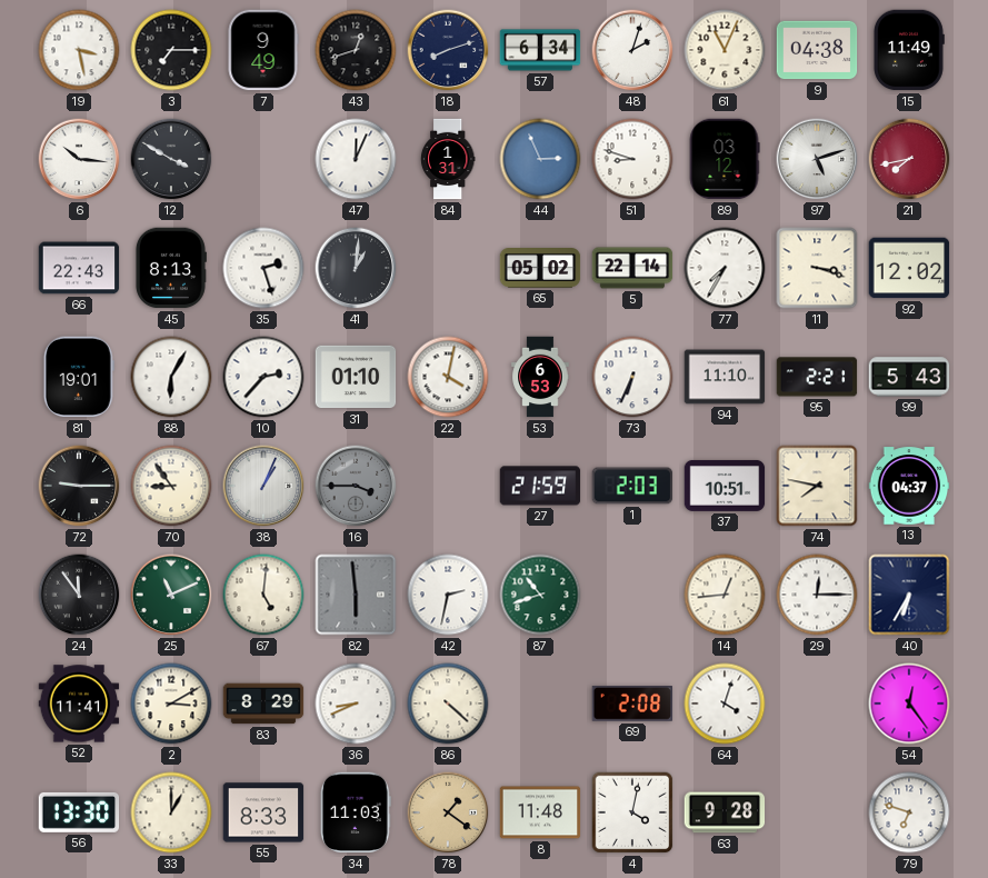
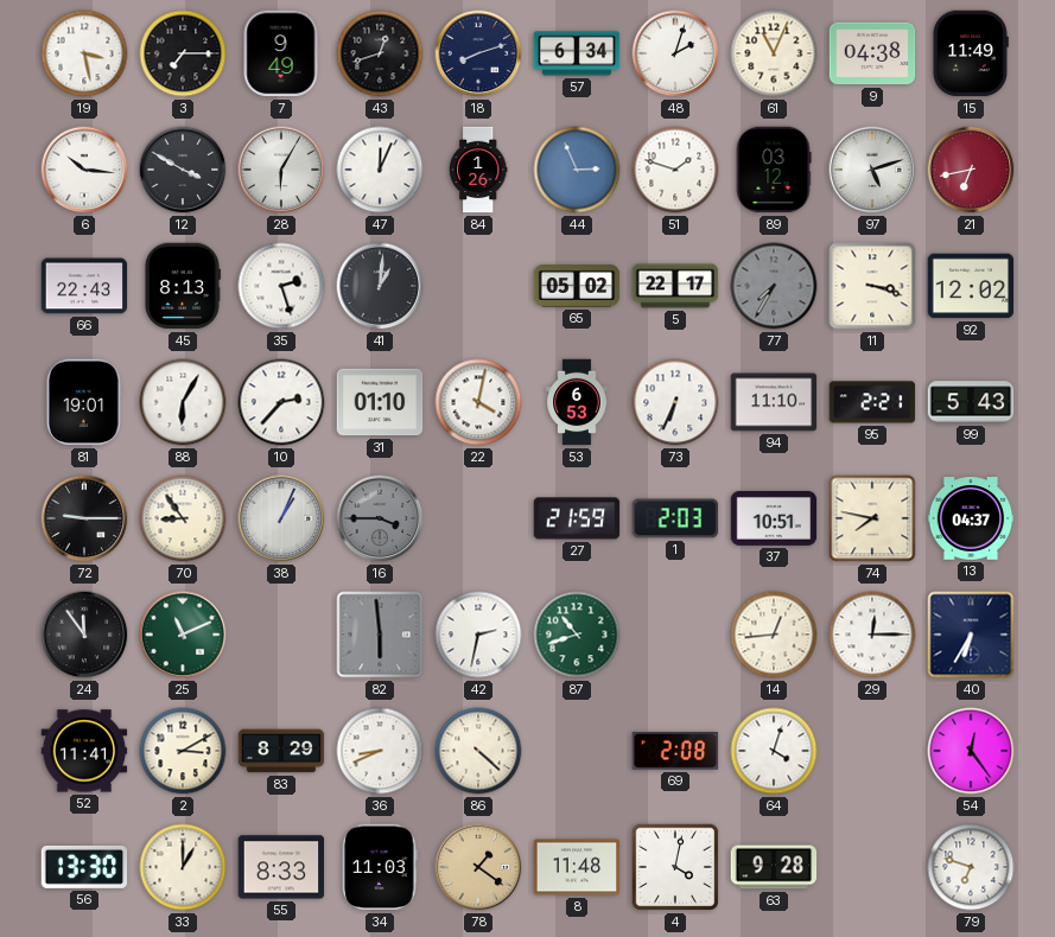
28: none -> 6:05 (281, 170)
84: 1:31 -> 1:26 (478, 170)
51: 8:48 -> 1:48 (675, 170)
21: 7:43 -> 6:43 (971, 170)
5: 22:14 -> 22:17 (675, 286)
77 dial: white -> grey (774, 286)
67: 5:01 -> none (263, 595)
